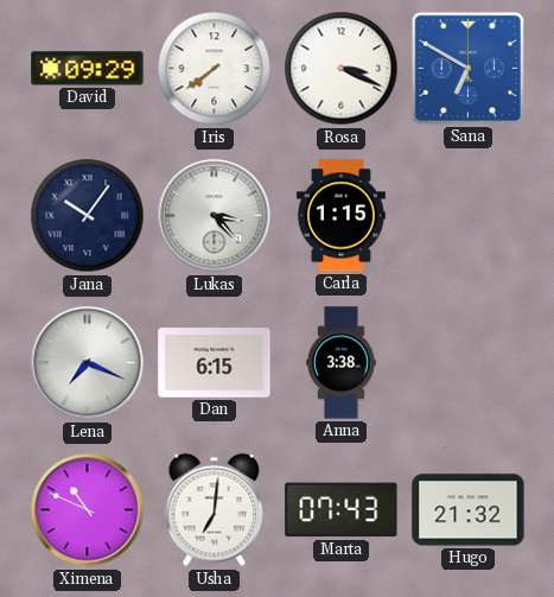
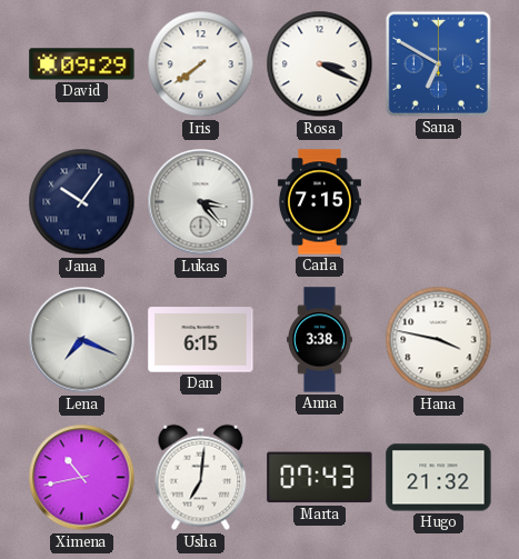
Carla: 1:15 -> 7:15 (319, 202)
Hana: none -> 3:47 (439, 340)
Ximena: 10:49 -> 10:43 (82, 478)
